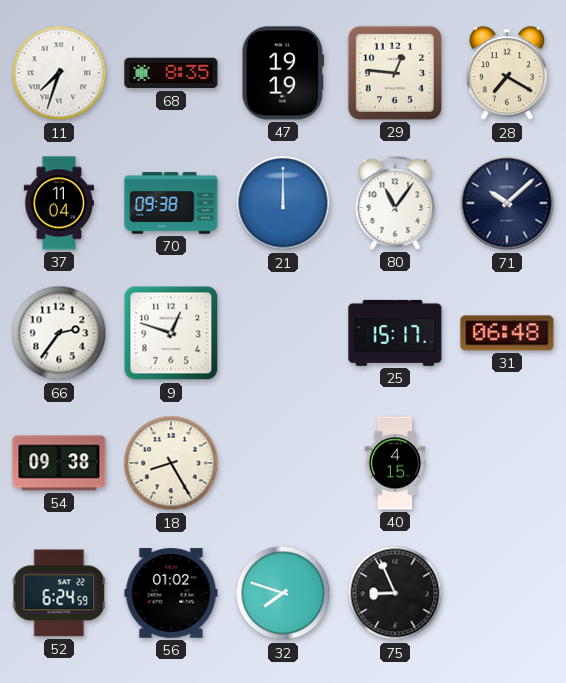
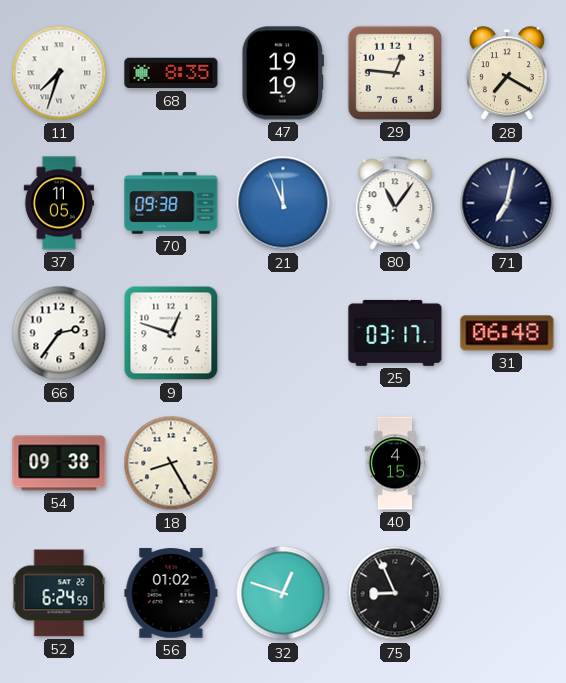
37: 11:04 -> 11:05 (58, 203)
21: 12:00 -> 11:56 (283, 203)
71: 10:08 -> 7:02 (507, 203)
25: 15:17 -> 03:17 (395, 333)
32: 7:48 -> 12:48 (283, 593)
